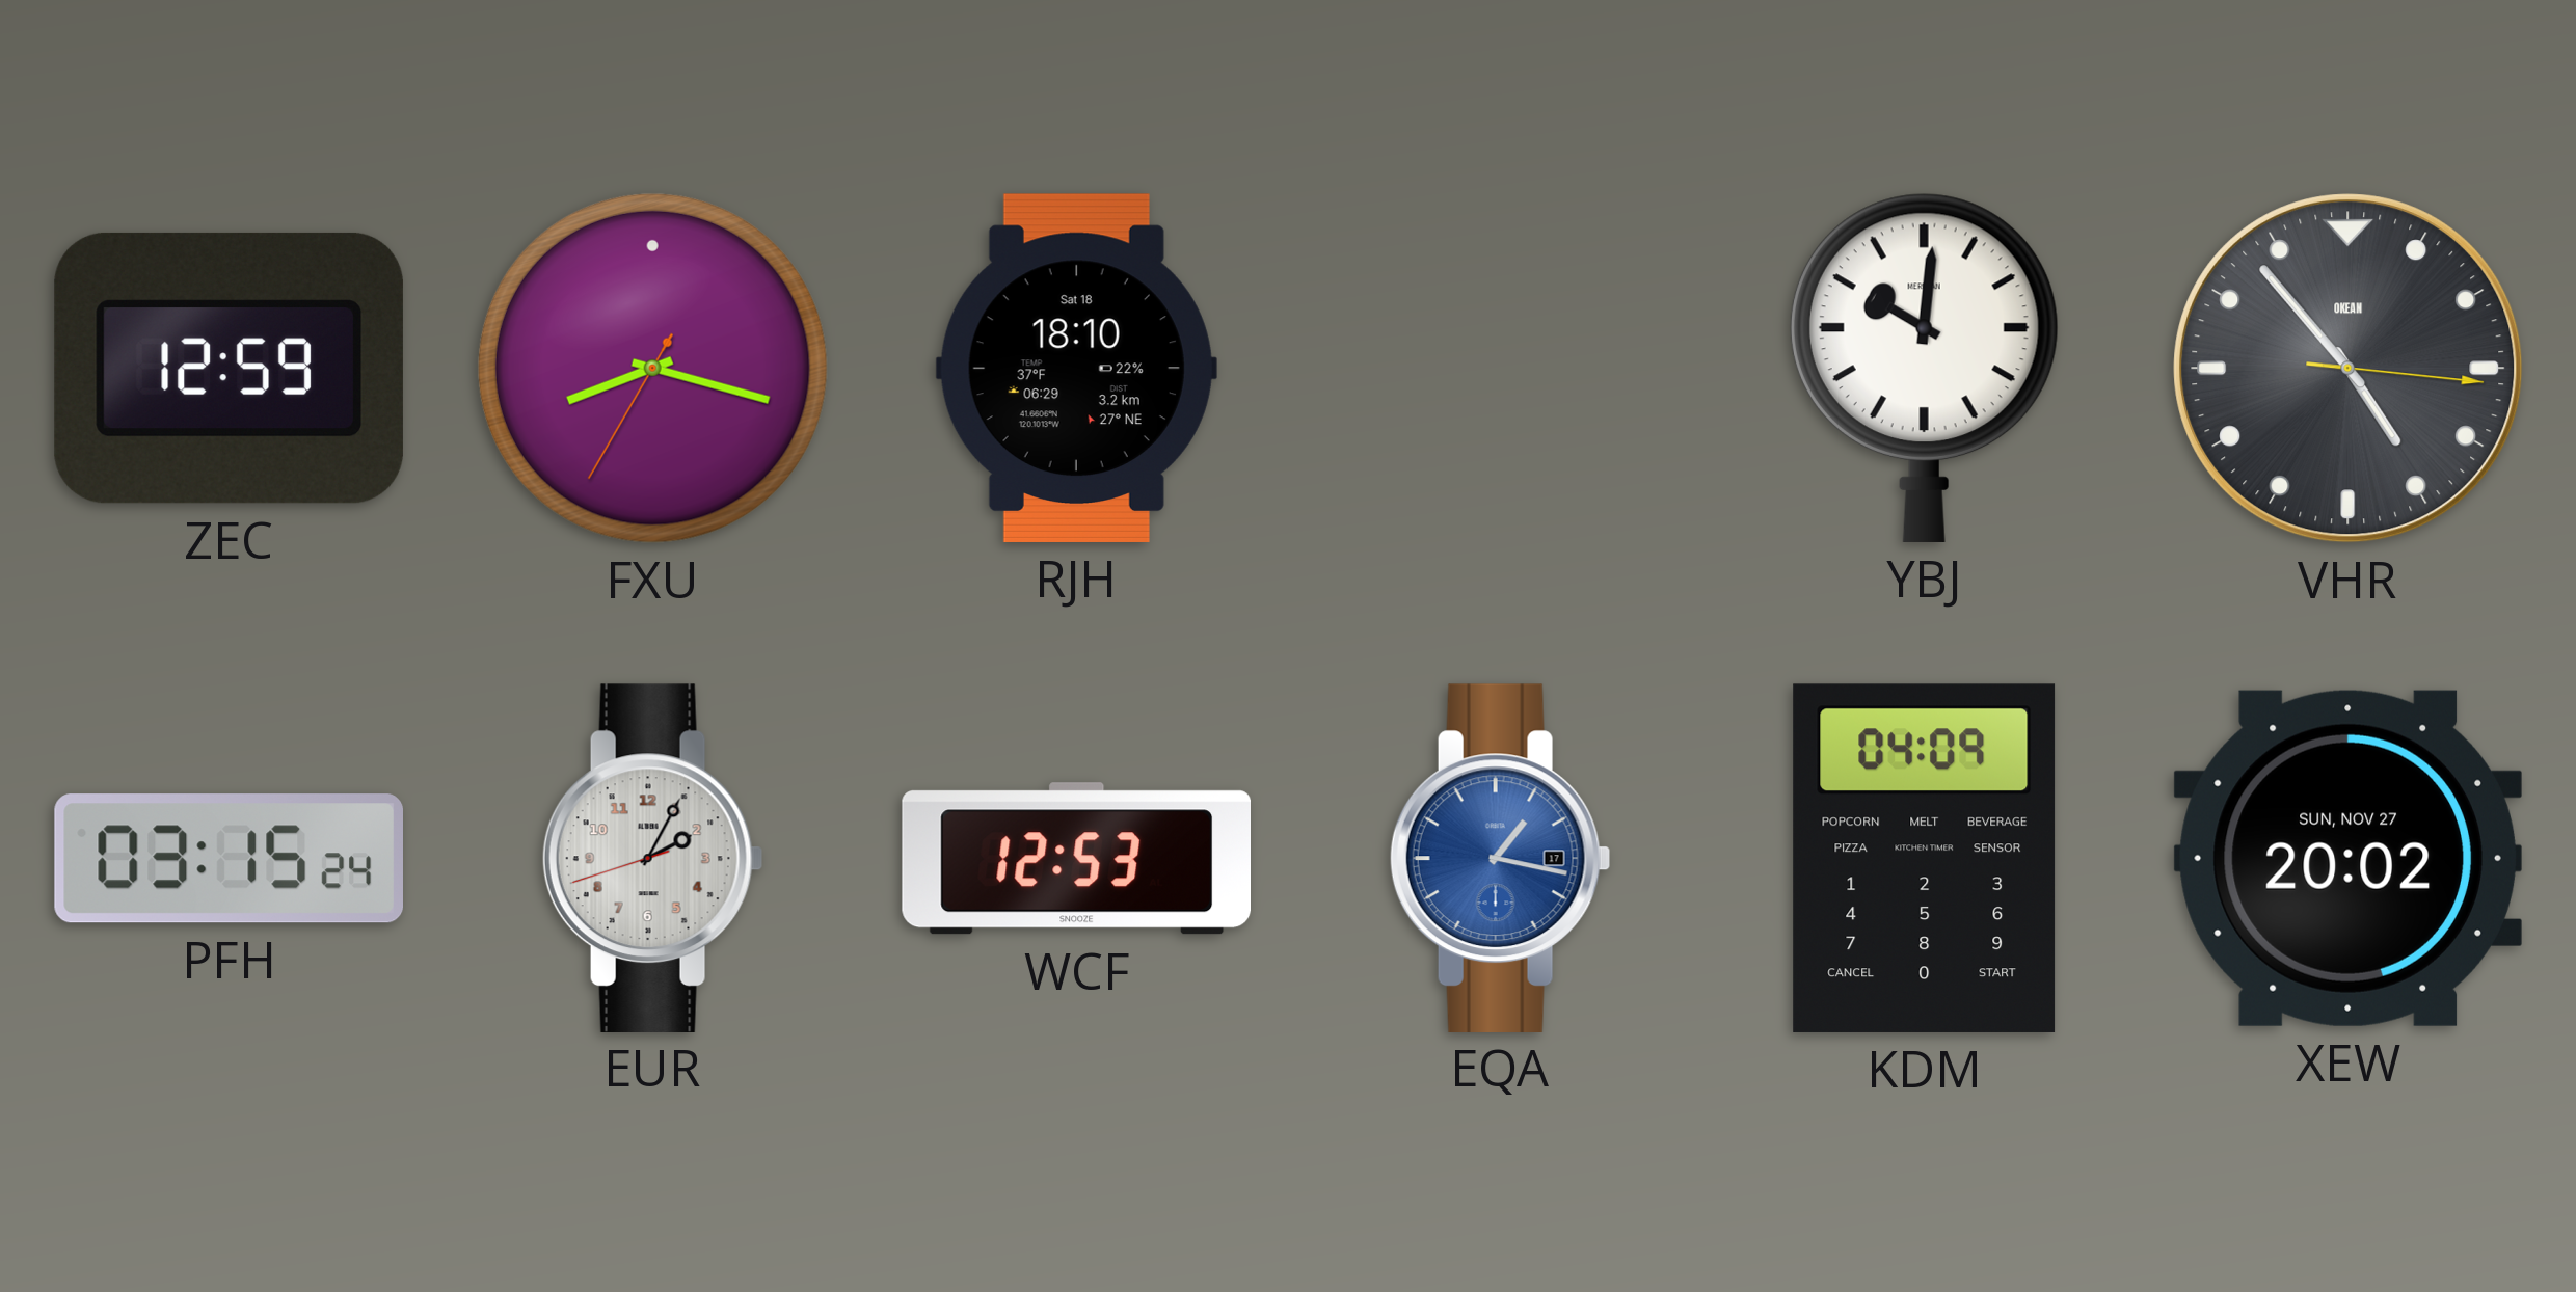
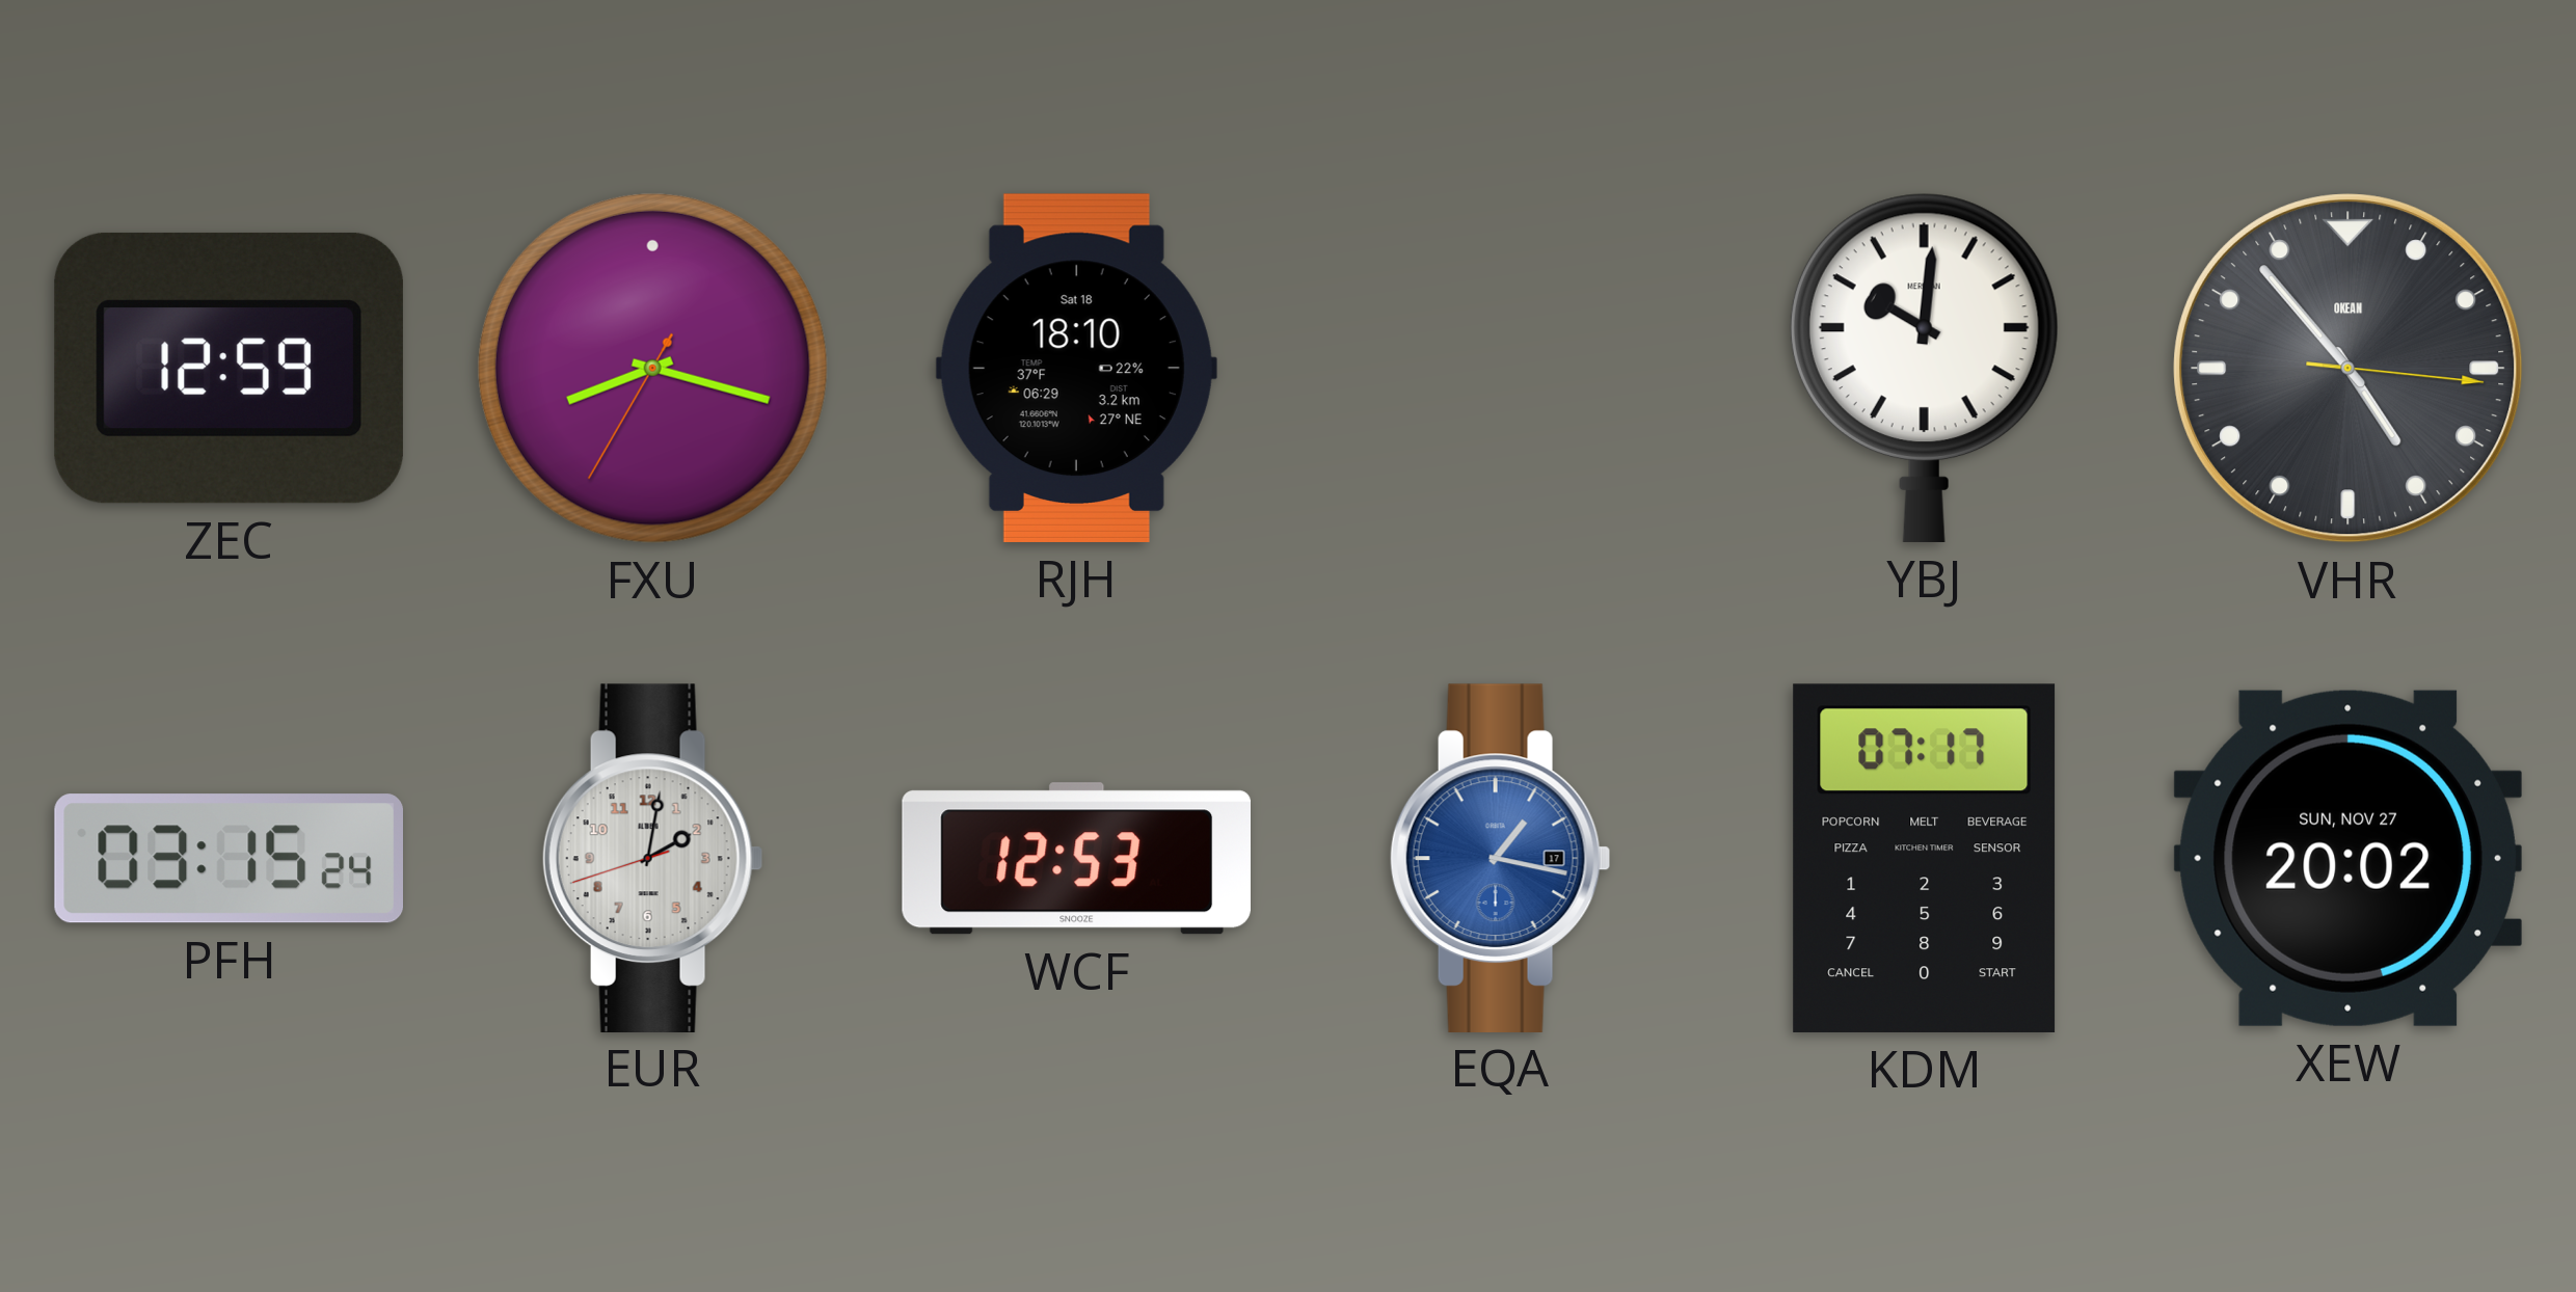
EUR: 2:04 -> 2:01 (652, 858)
KDM: 04:09 -> 07:17 (1925, 858)
